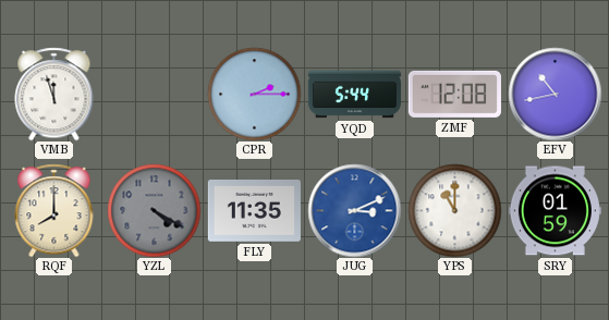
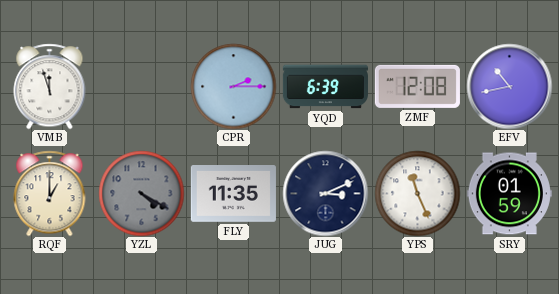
YQD: 5:44 -> 6:39 (325, 87)
RQF: 8:00 -> 1:00 (50, 193)
JUG dial: blue -> navy (325, 193)
YPS: 11:00 -> 11:26 (417, 193)
